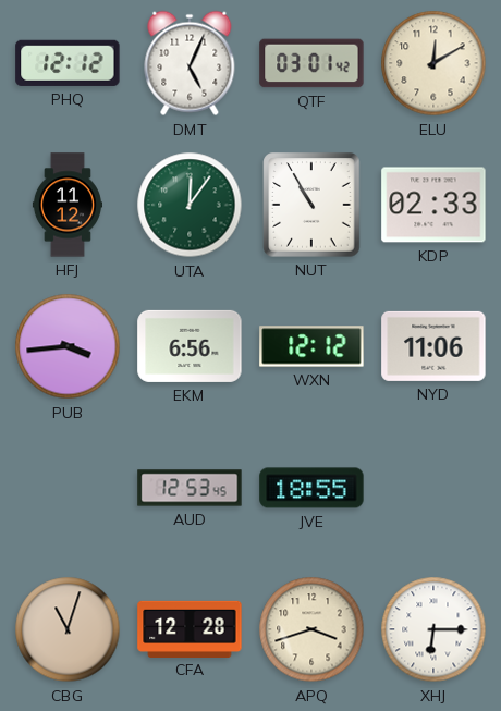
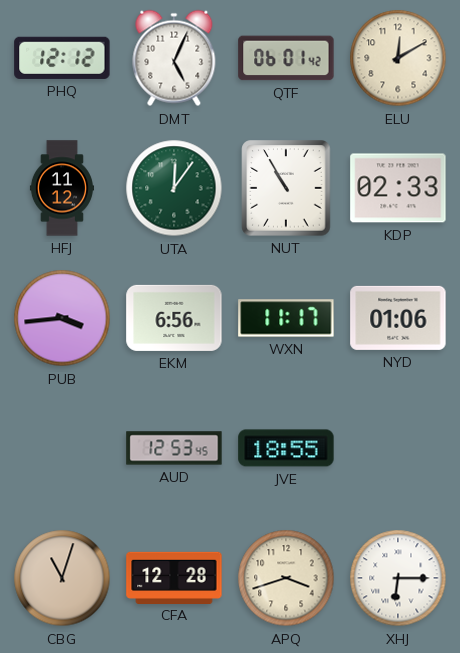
QTF: 03:01 -> 06:01 (286, 58)
WXN: 12:12 -> 11:17 (286, 318)
NYD: 11:06 -> 01:06 (398, 318)
